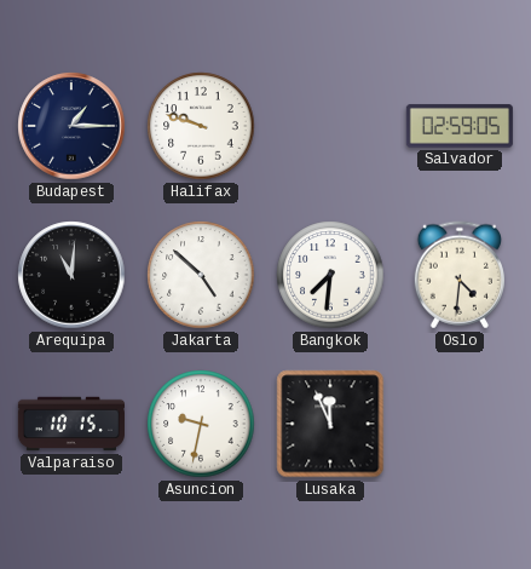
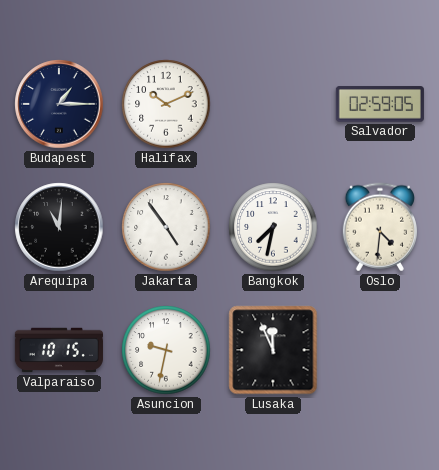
Halifax: 9:48 -> 10:11 (166, 104)
Jakarta: 4:52 -> 4:54 (166, 227)
Bangkok: 7:31 -> 7:32 (273, 227)
